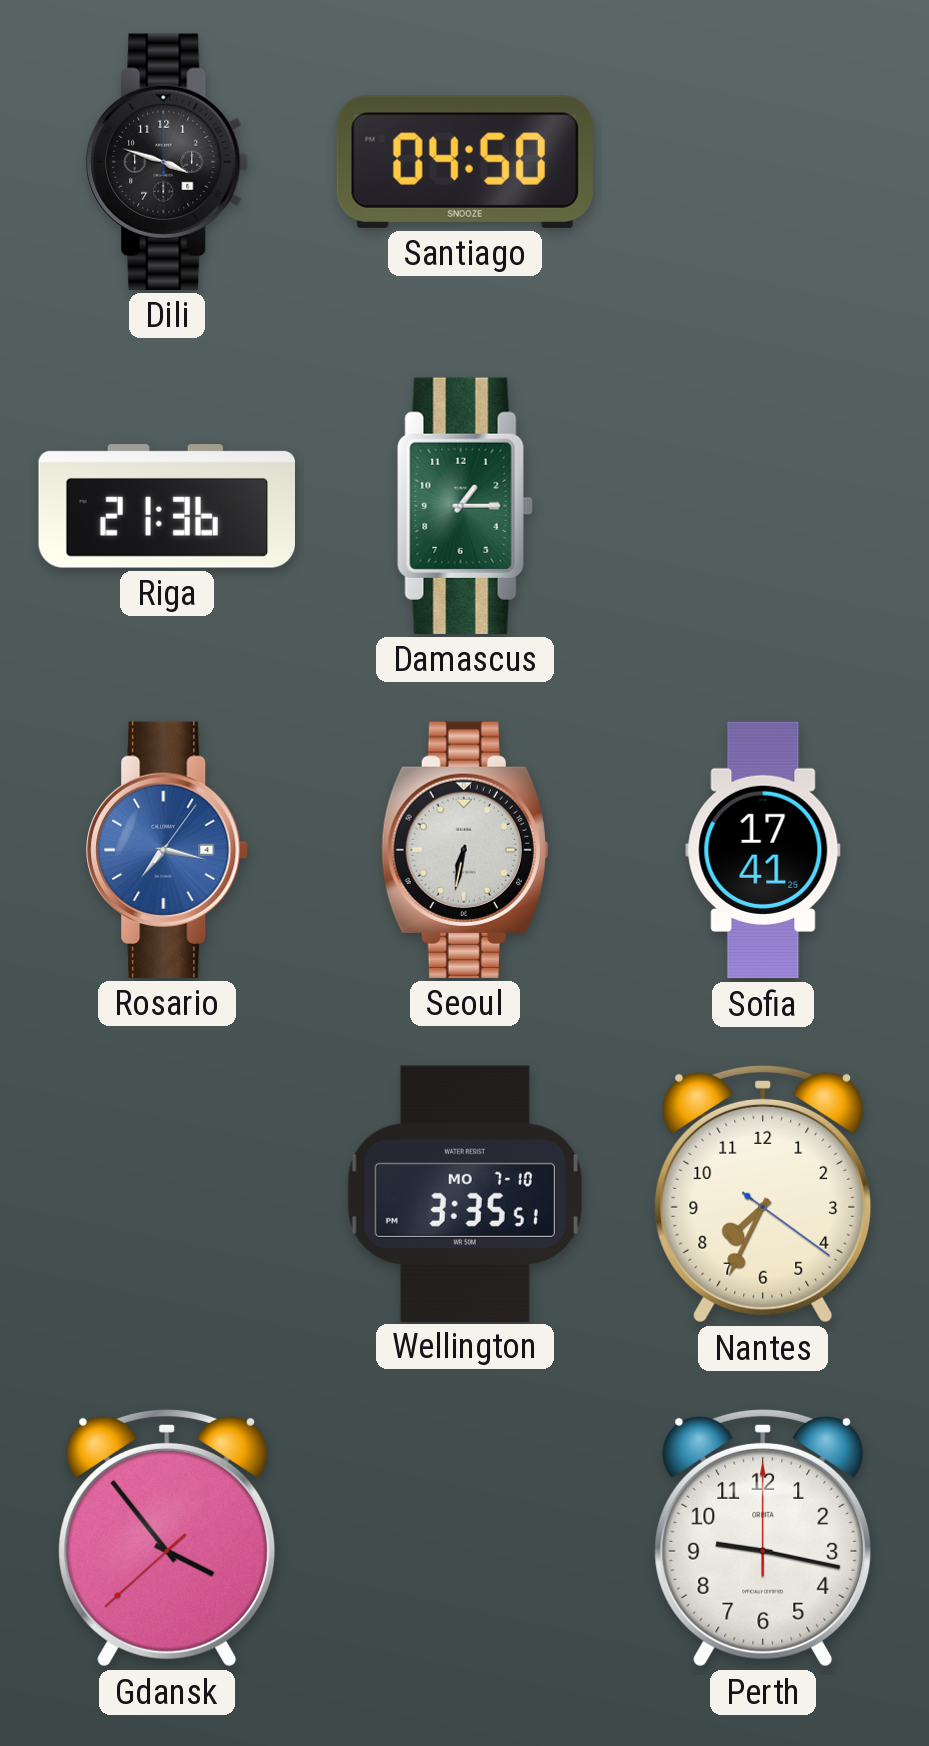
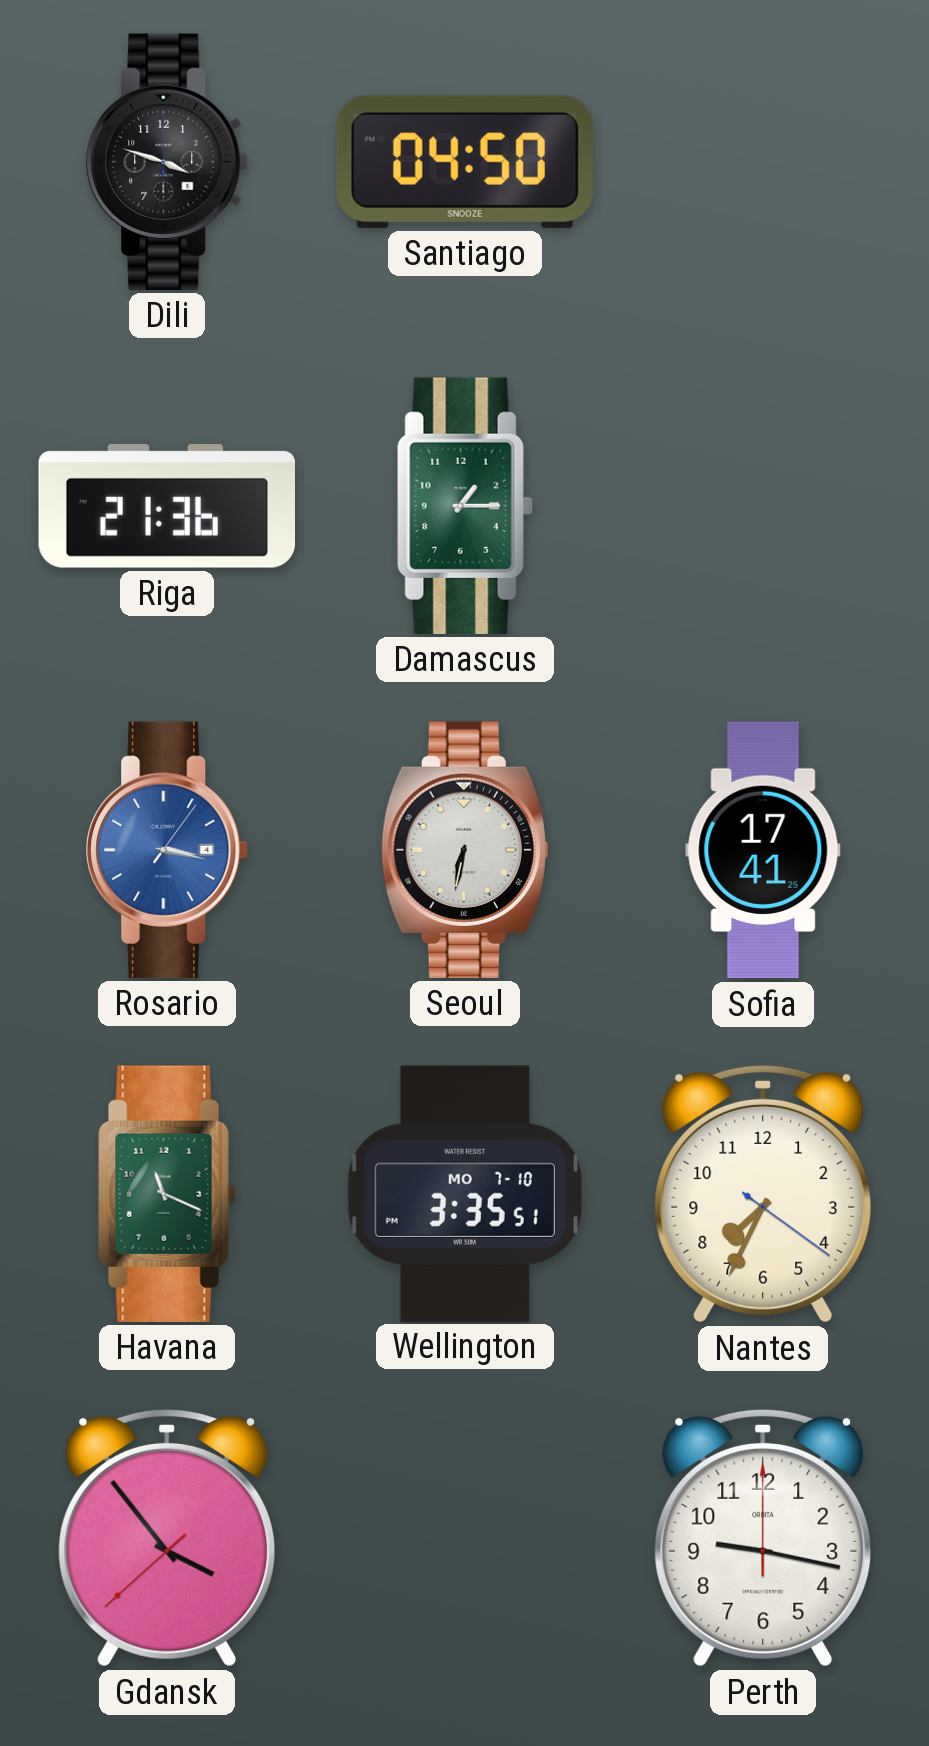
Rosario: 7:17 -> 3:17 (167, 850)
Havana: none -> 11:19 (167, 1194)
